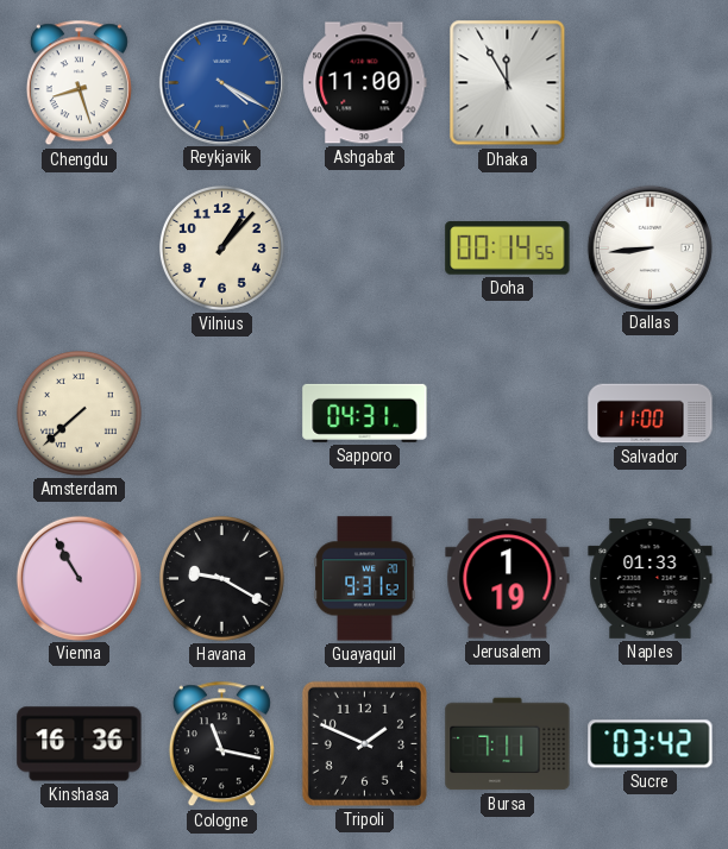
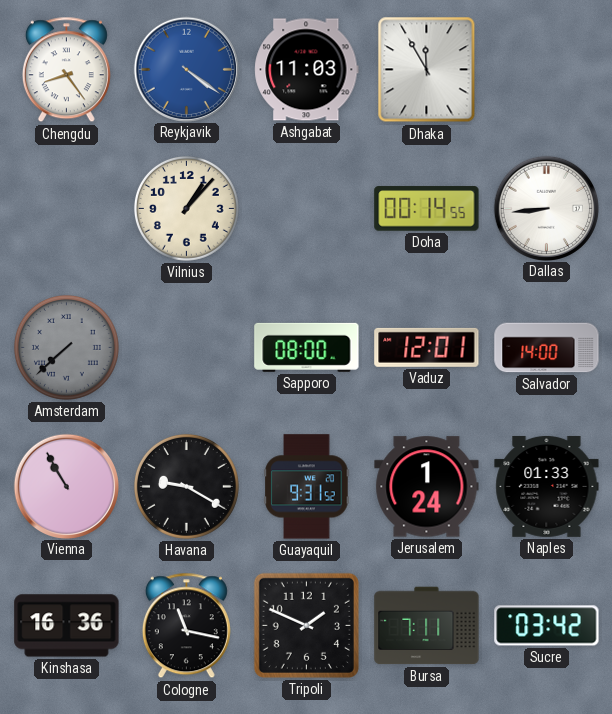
Chengdu: 8:27 -> 8:24 (66, 70)
Reykjavik: 4:20 -> 4:21 (186, 69)
Ashgabat: 11:00 -> 11:03 (307, 70)
Amsterdam dial: cream -> grey (66, 347)
Sapporo: 04:31 -> 08:00 (307, 347)
Vaduz: none -> 12:01 (427, 347)
Salvador: 11:00 -> 14:00 (547, 348)
Jerusalem: 1:19 -> 1:24 (427, 487)
